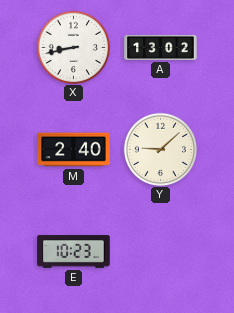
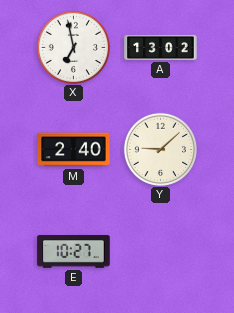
X: 8:43 -> 6:58 (73, 47)
E: 10:23 -> 10:27 (74, 252)
